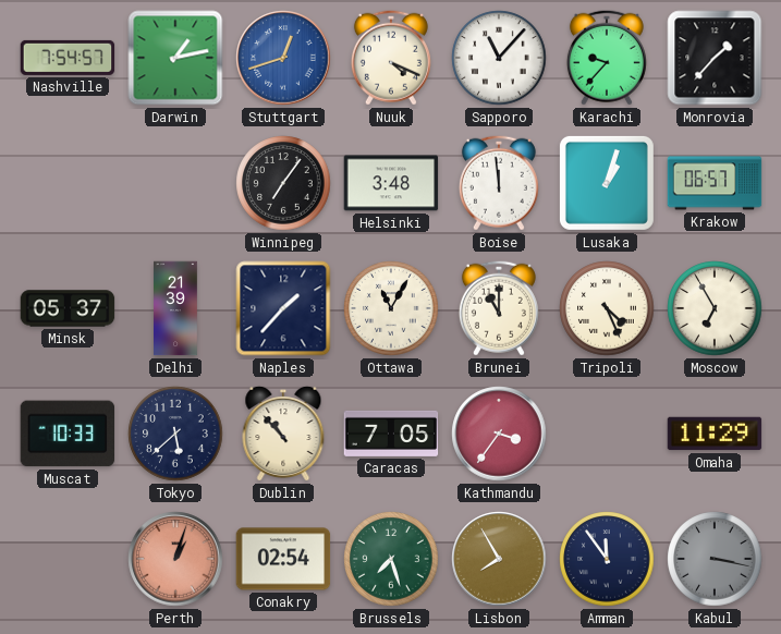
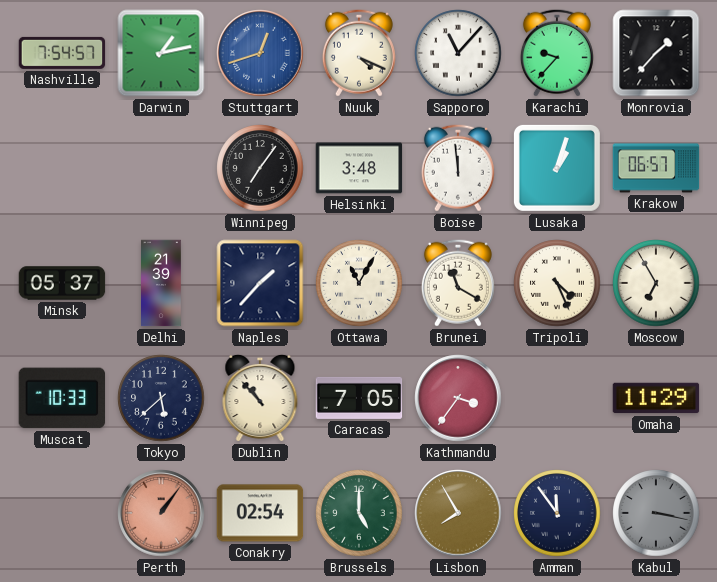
Brunei: 11:00 -> 11:20 (458, 283)
Perth: 1:03 -> 1:06 (161, 513)
Brussels: 7:27 -> 5:00 (359, 513)
